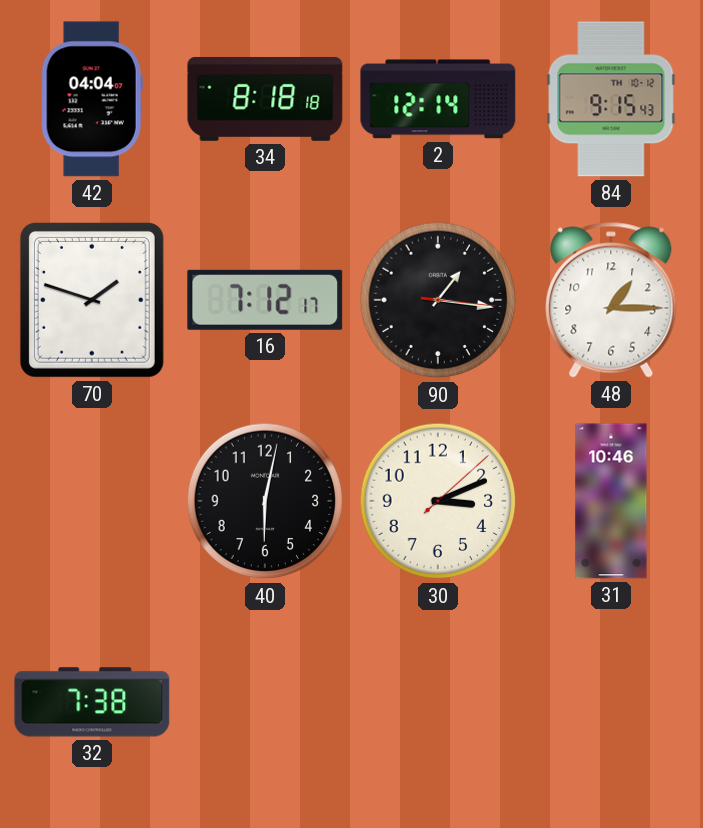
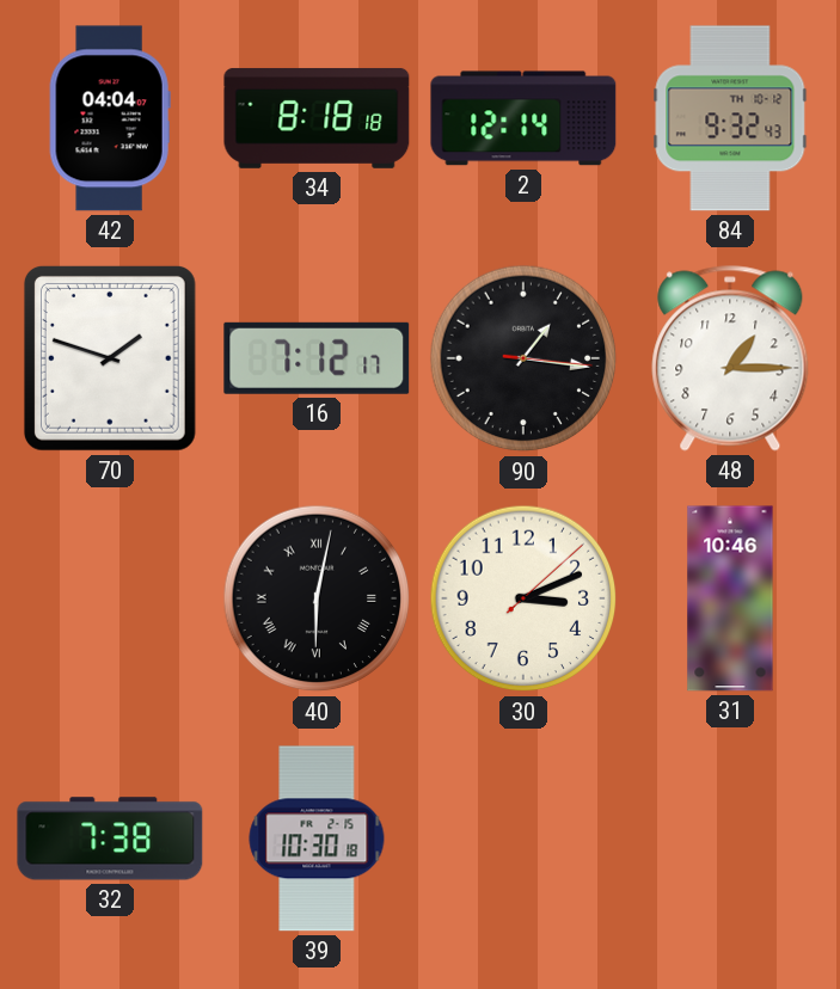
84: 9:15 -> 9:32 (730, 118)
40 numerals: Arabic -> Roman (317, 598)
39: none -> 10:30 (317, 838)
